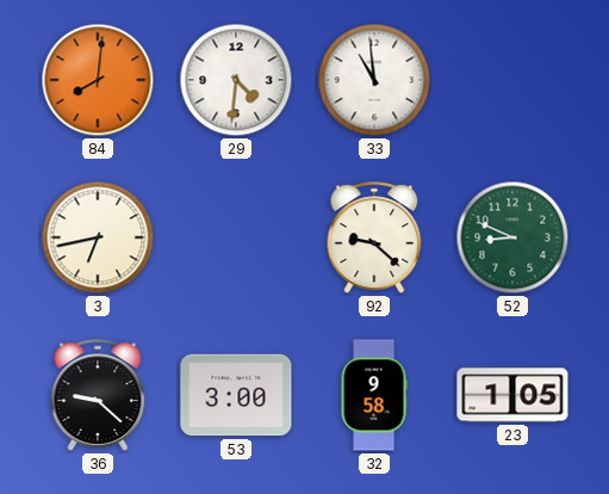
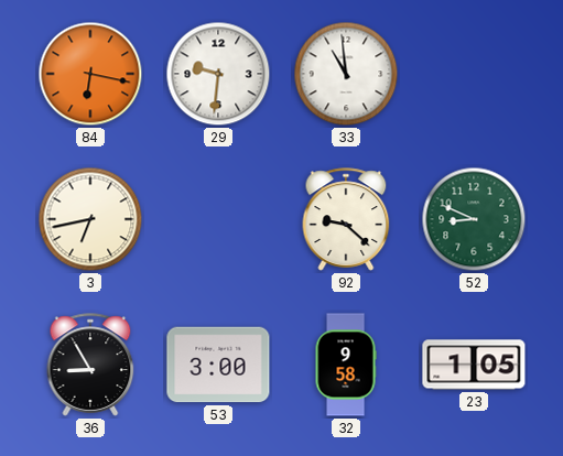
84: 8:01 -> 6:17 (90, 74)
29: 4:31 -> 9:31 (218, 74)
36: 9:22 -> 8:55 (90, 365)
